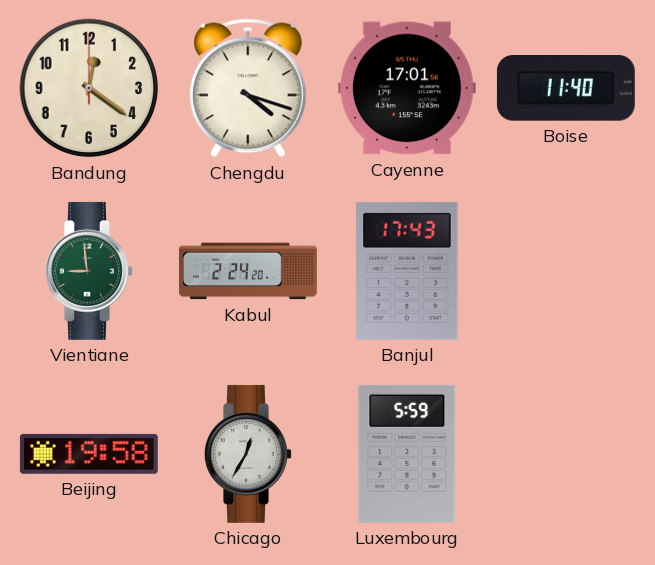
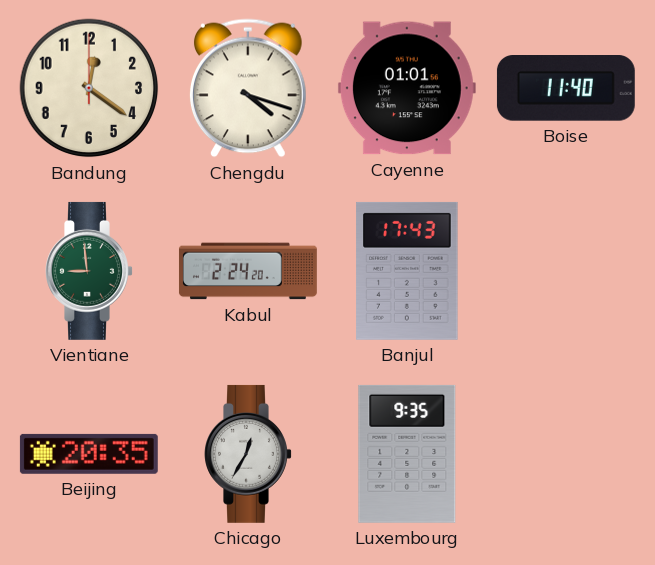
Cayenne: 17:01 -> 01:01 (407, 88)
Beijing: 19:58 -> 20:35 (89, 454)
Luxembourg: 5:59 -> 9:35 (407, 454)
